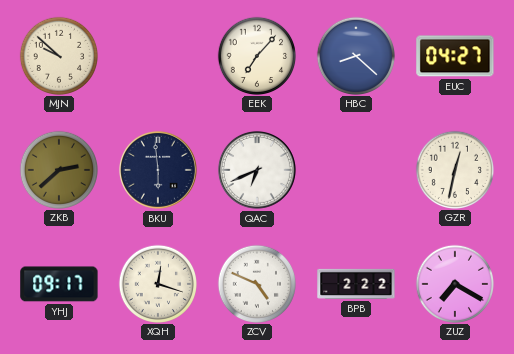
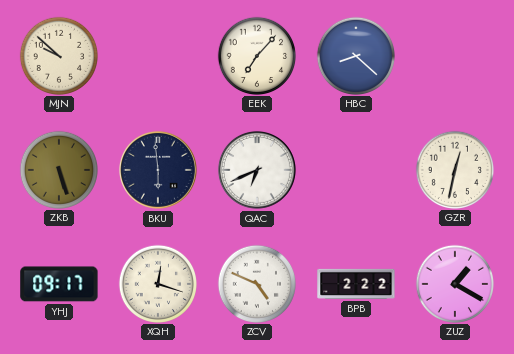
EUC: 04:27 -> none (455, 56)
ZKB: 2:38 -> 5:27 (58, 169)
ZUZ: 7:20 -> 1:20 (454, 283)
